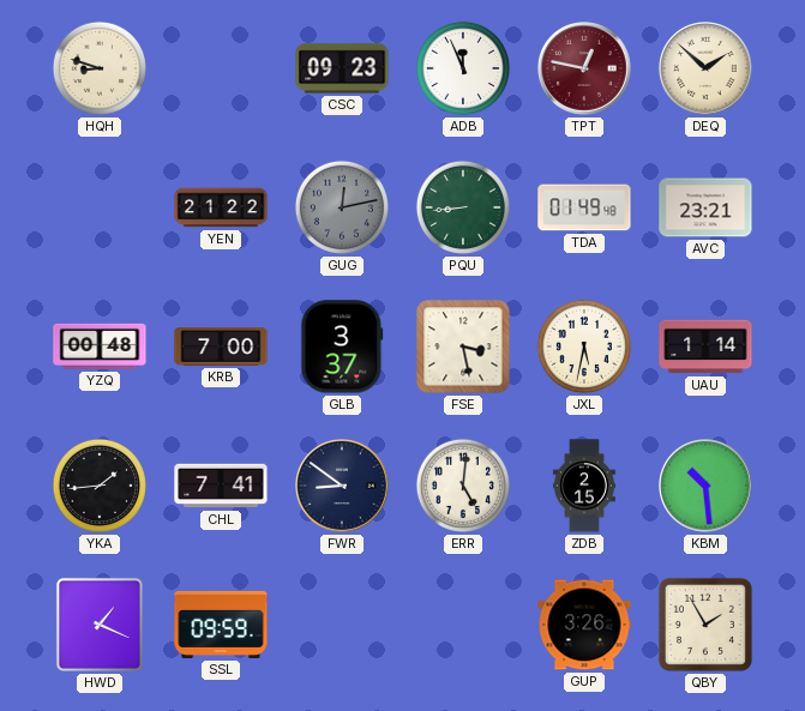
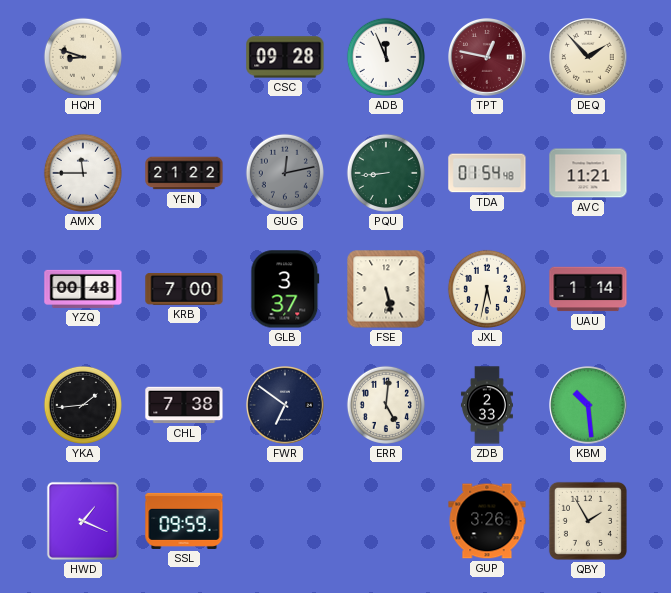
CSC: 09:23 -> 09:28 (285, 57)
DEQ: 1:52 -> 1:53 (589, 58)
AMX: none -> 11:45 (83, 173)
TDA: 01:49 -> 01:54 (487, 173)
AVC: 23:21 -> 11:21 (588, 173)
FSE: 3:28 -> 5:28 (386, 289)
CHL: 7:41 -> 7:38 (184, 405)
FWR: 8:51 -> 6:51 (286, 406)
ZDB: 2:15 -> 2:33 (487, 405)
